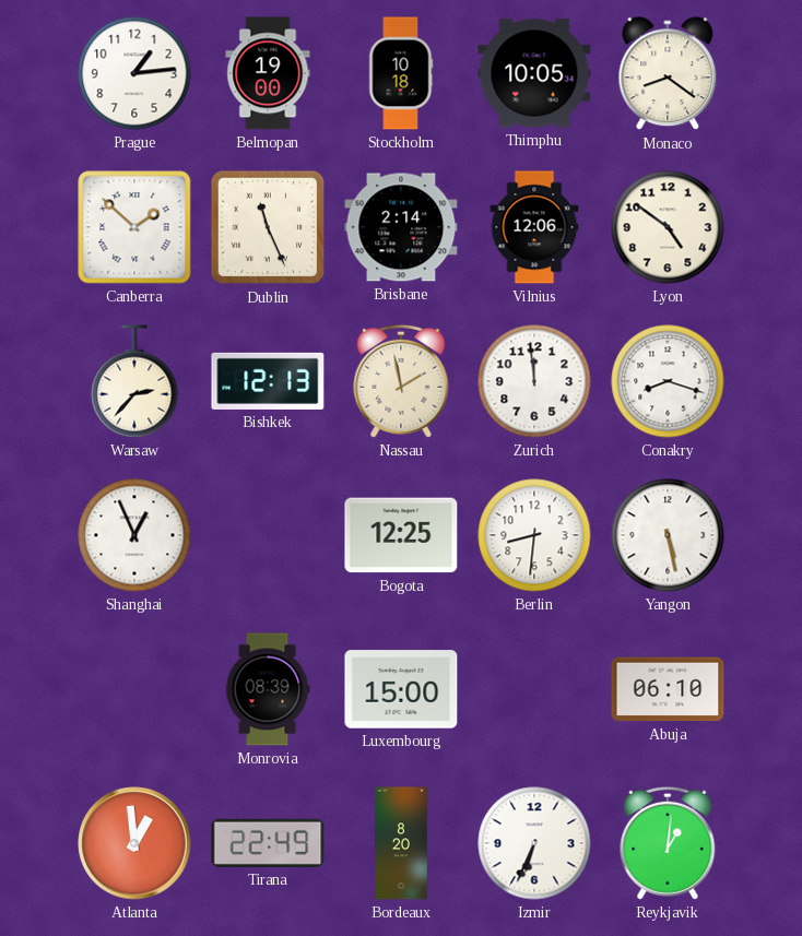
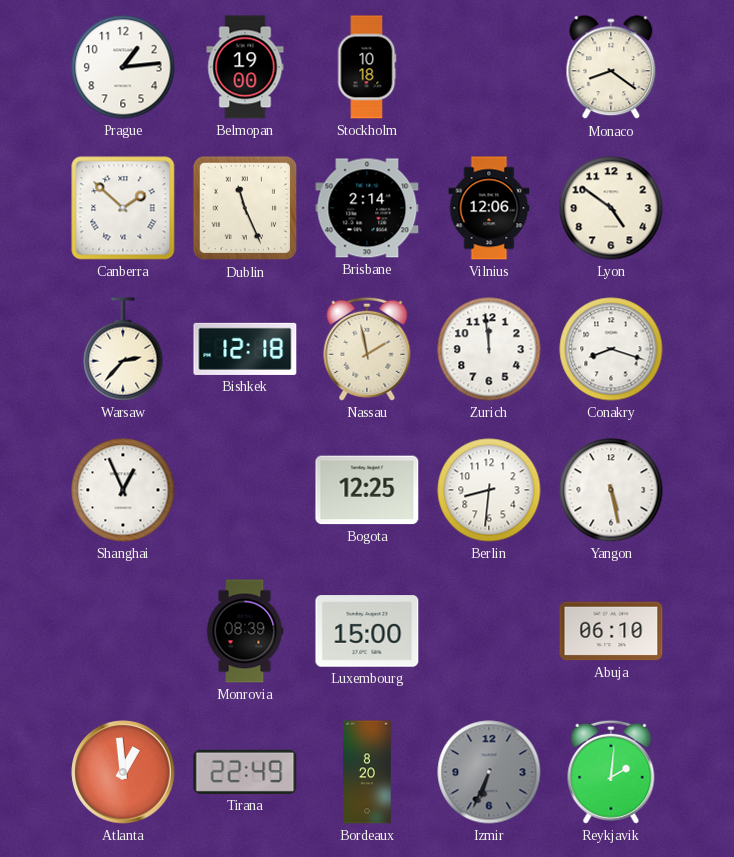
Thimphu: 10:05 -> none (534, 73)
Bishkek: 12:13 -> 12:18 (245, 349)
Izmir dial: white -> grey (489, 772)
Reykjavik: 1:01 -> 2:01 (611, 772)
